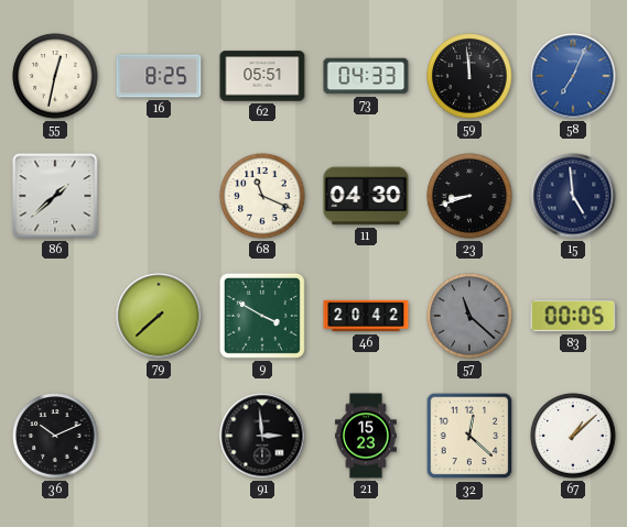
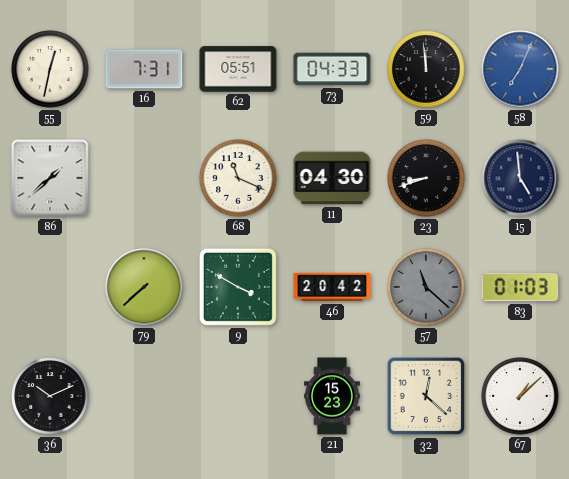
16: 8:25 -> 7:31 (144, 69)
83: 00:05 -> 01:03 (520, 287)
91: 2:59 -> none (262, 436)
